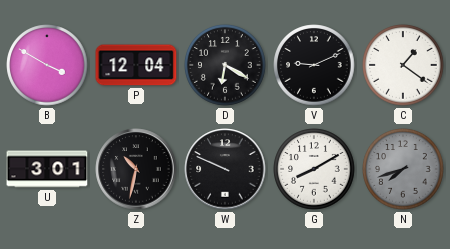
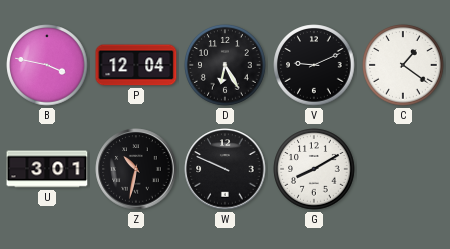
B: 3:50 -> 3:47 (47, 65)
D: 6:20 -> 6:25 (225, 65)
N: 7:42 -> none (403, 169)
